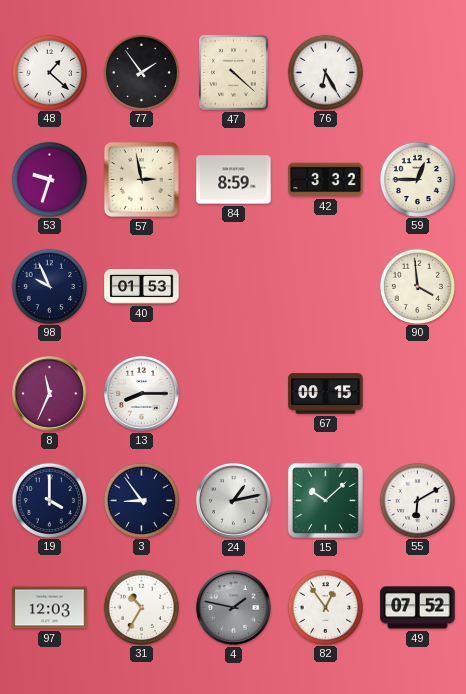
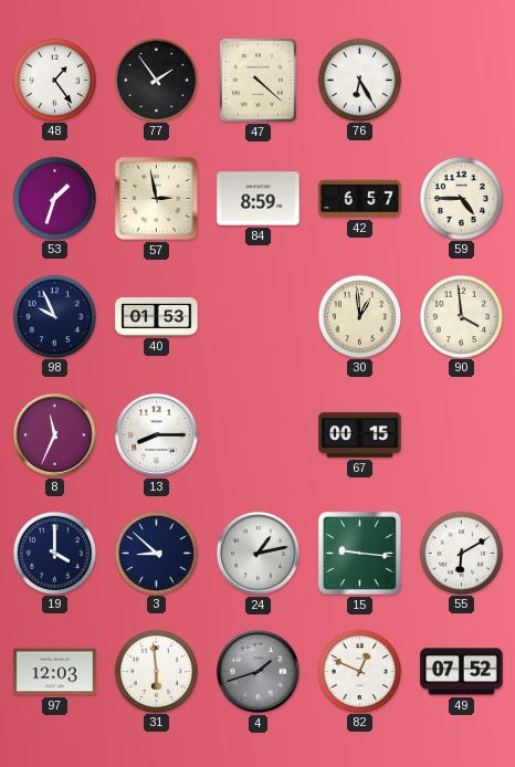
48: 1:22 -> 1:24 (54, 80)
53: 9:33 -> 1:33 (54, 198)
42: 3:32 -> 6:57 (360, 199)
59: 12:45 -> 4:45 (461, 198)
30: none -> 12:59 (359, 316)
3: 8:54 -> 8:52 (156, 553)
15: 10:08 -> 9:16 (359, 553)
31: 10:35 -> 5:59 (156, 671)
4: 1:47 -> 1:42 (259, 672)
82: 12:54 -> 12:49 (359, 671)
